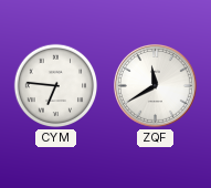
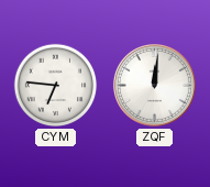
ZQF: 11:40 -> 12:01 (154, 85)
